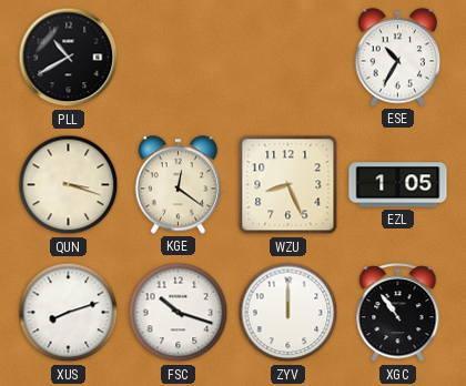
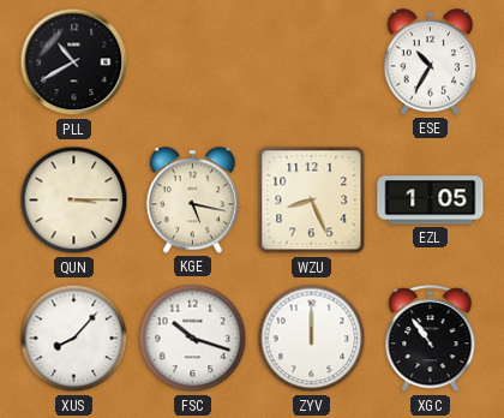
QUN: 3:18 -> 3:15 (74, 201)
KGE: 12:21 -> 5:17 (193, 201)
XUS: 8:12 -> 8:07 (74, 339)
